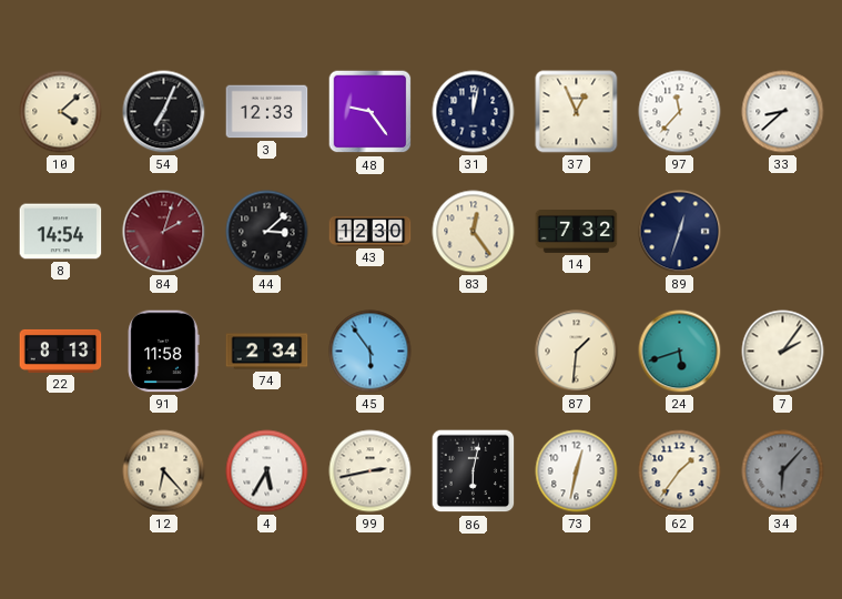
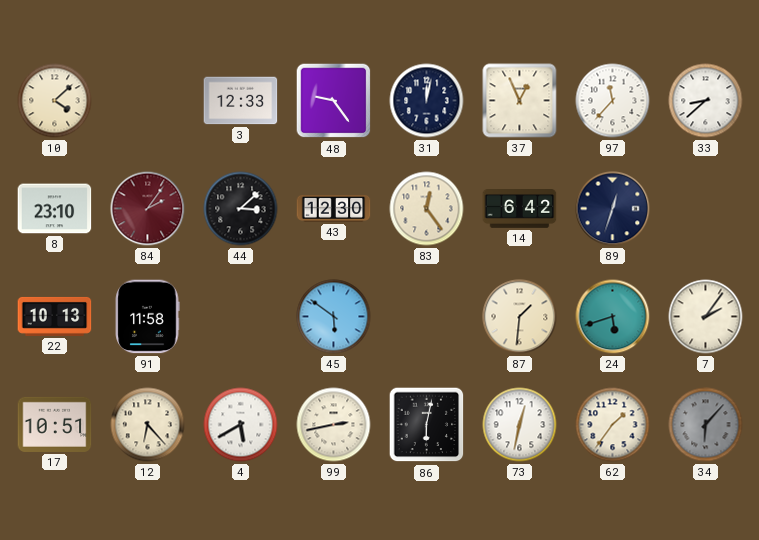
54: 7:04 -> none (164, 112)
8: 14:54 -> 23:10 (55, 209)
84: 2:03 -> 2:06 (148, 209)
14: 7:32 -> 6:42 (520, 209)
22: 8:13 -> 10:13 (55, 316)
74: 2:34 -> none (267, 352)
45: 5:54 -> 5:51 (334, 317)
17: none -> 10:51 (55, 424)
4: 5:35 -> 5:40 (241, 425)
